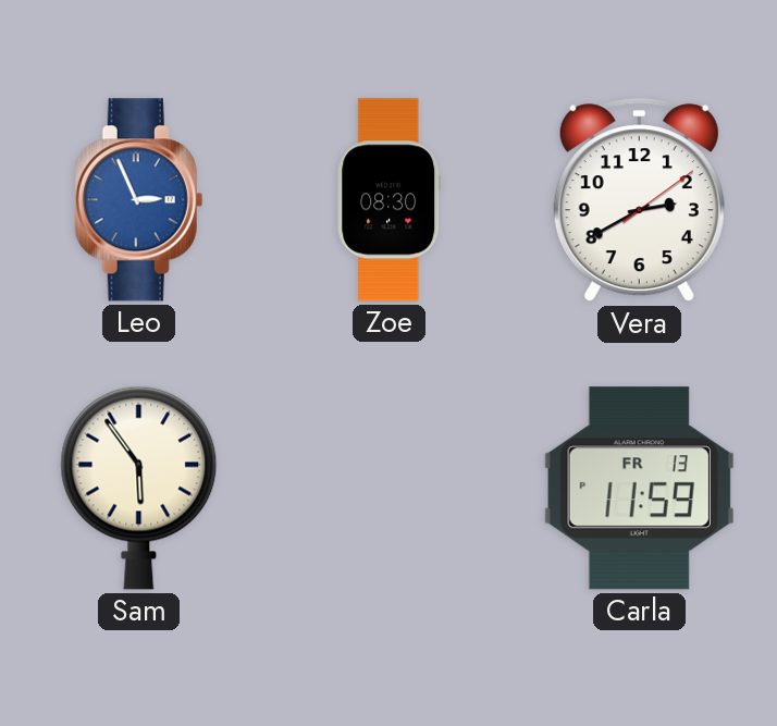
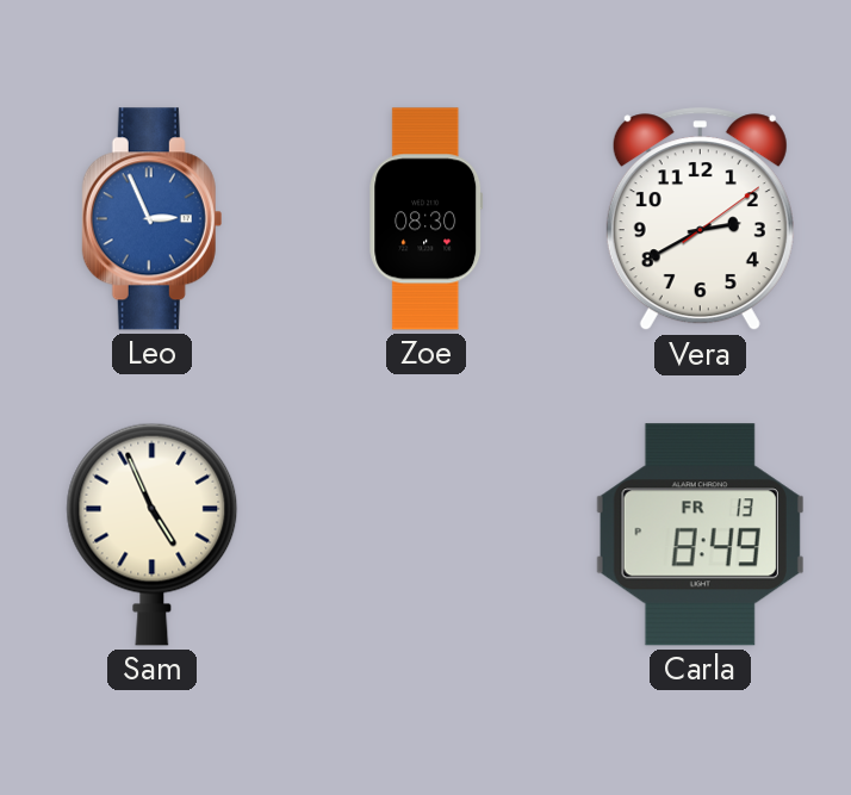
Sam: 5:54 -> 4:56 (153, 534)
Carla: 11:59 -> 8:49 (700, 535)
